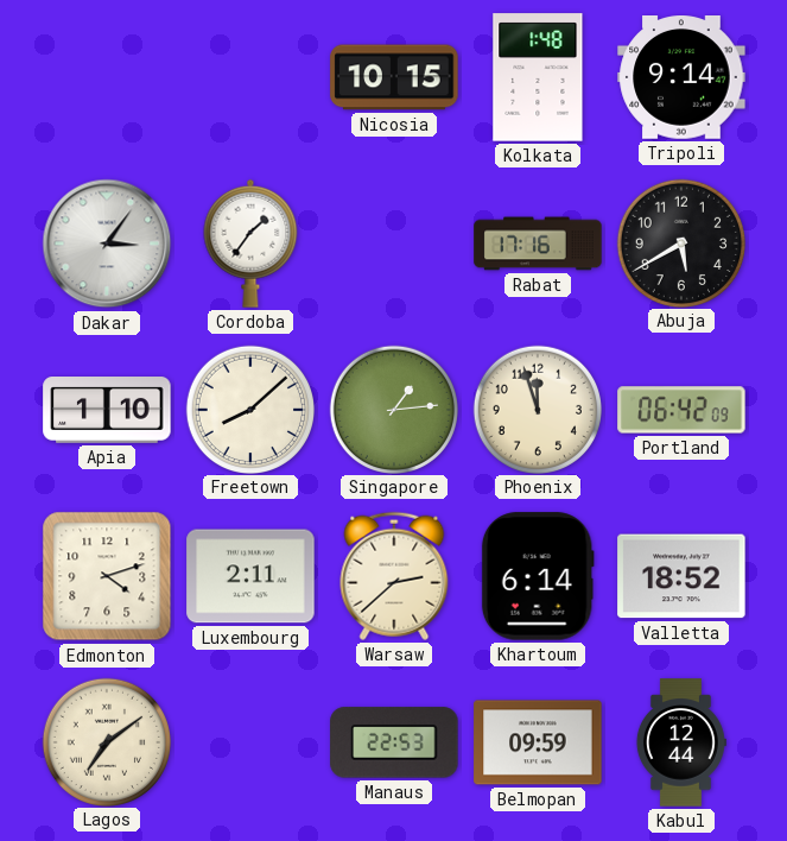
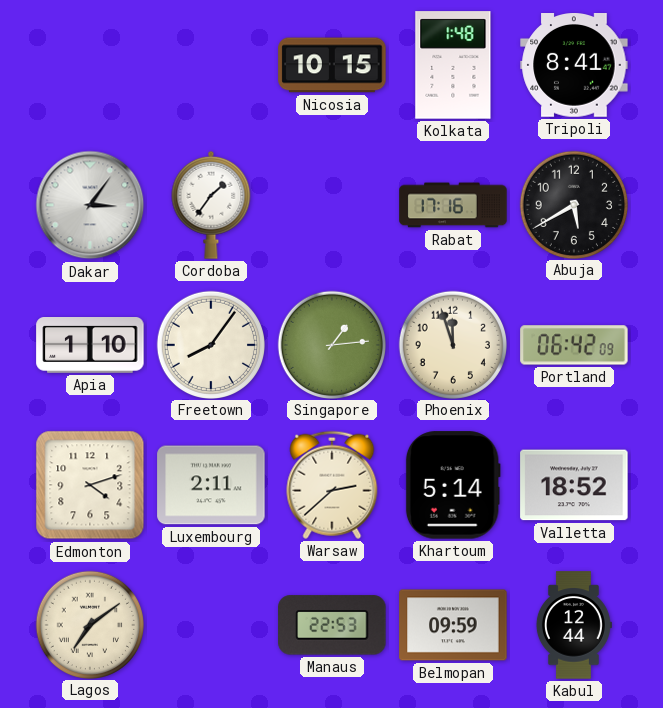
Tripoli: 9:14 -> 8:41 (574, 66)
Freetown: 8:08 -> 8:06 (210, 344)
Khartoum: 6:14 -> 5:14 (453, 485)
